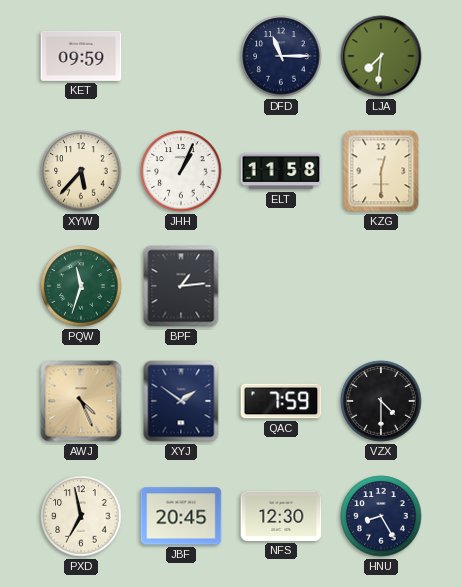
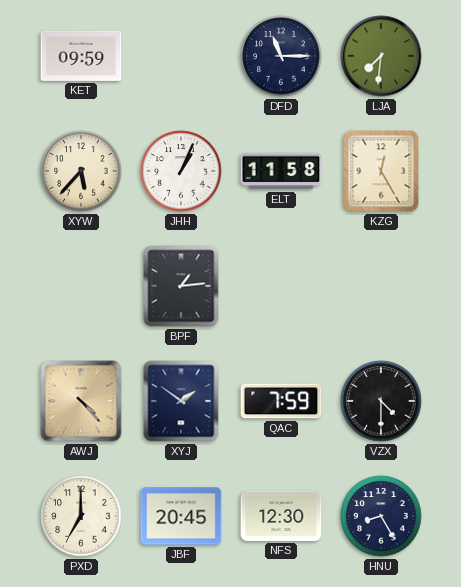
KZG: 12:30 -> 12:25 (381, 171)
PQW: 11:33 -> none (81, 286)
AWJ: 4:26 -> 4:23 (81, 401)
PXD: 6:58 -> 7:00 (81, 516)
